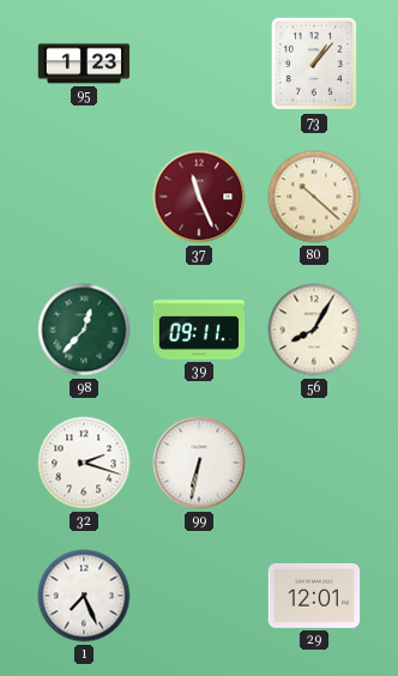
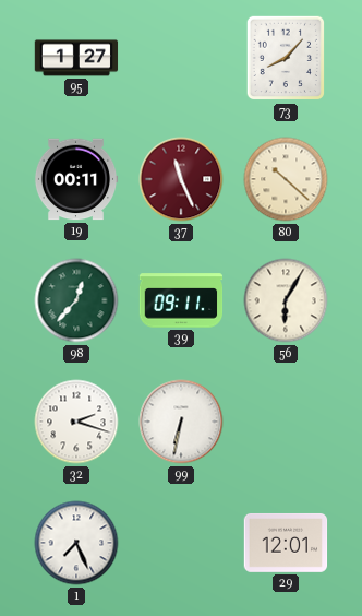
95: 1:23 -> 1:27 (76, 58)
73: 1:07 -> 8:07 (286, 58)
19: none -> 00:11 (76, 179)
56: 8:05 -> 6:05 (286, 300)
